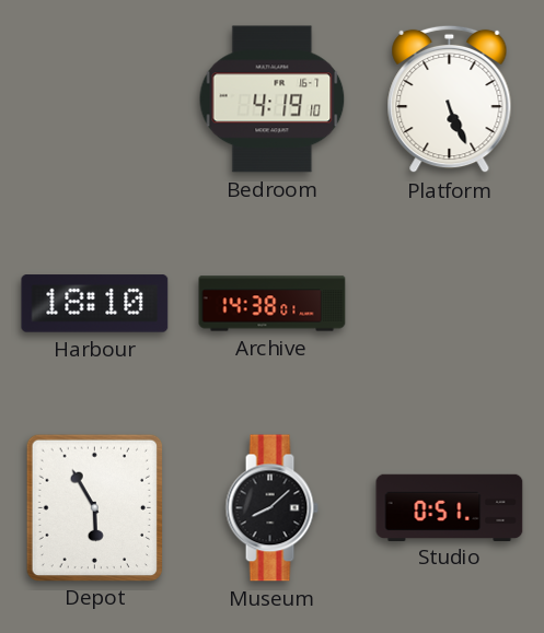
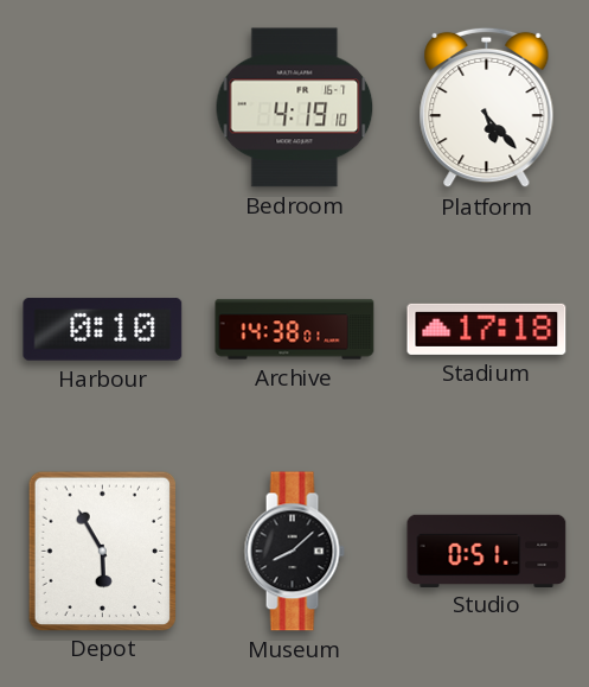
Platform: 5:26 -> 5:23 (487, 108)
Harbour: 18:10 -> 0:10 (103, 330)
Stadium: none -> 17:18 (487, 329)
